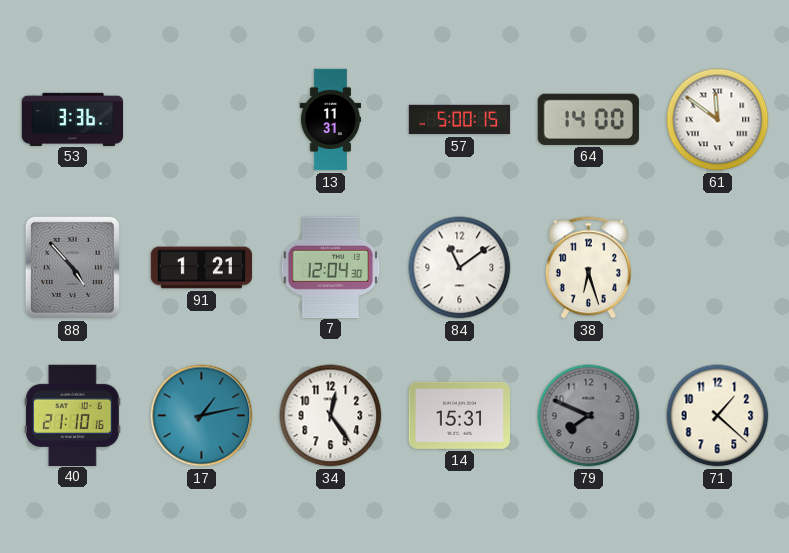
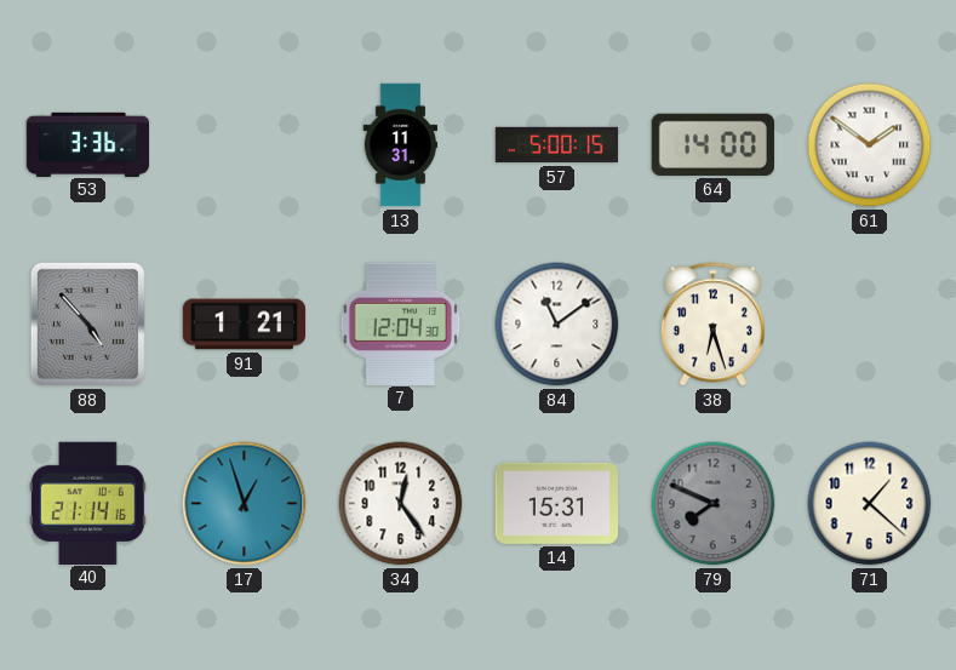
61: 11:51 -> 1:51 (870, 145)
40: 21:10 -> 21:14 (88, 503)
17: 1:13 -> 12:57 (245, 504)
